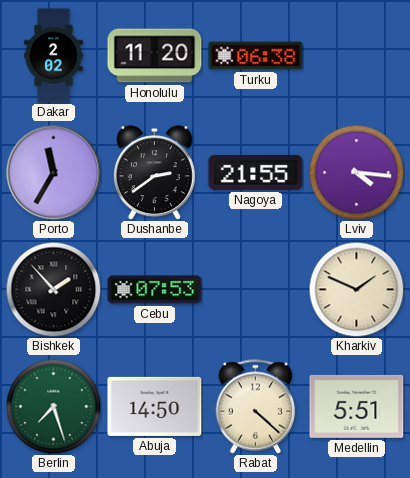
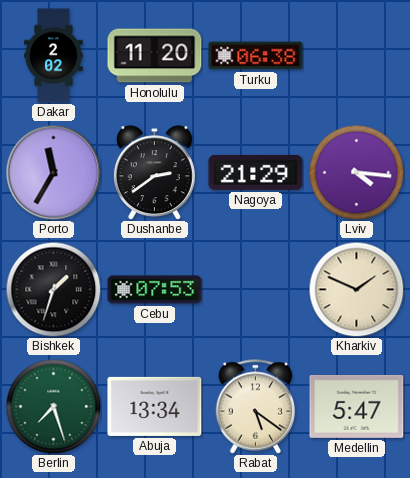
Nagoya: 21:55 -> 21:29 (256, 172)
Bishkek: 1:53 -> 1:33 (53, 289)
Abuja: 14:50 -> 13:34 (155, 406)
Rabat: 4:22 -> 5:21 (256, 407)
Medellin: 5:51 -> 5:47 (357, 406)
